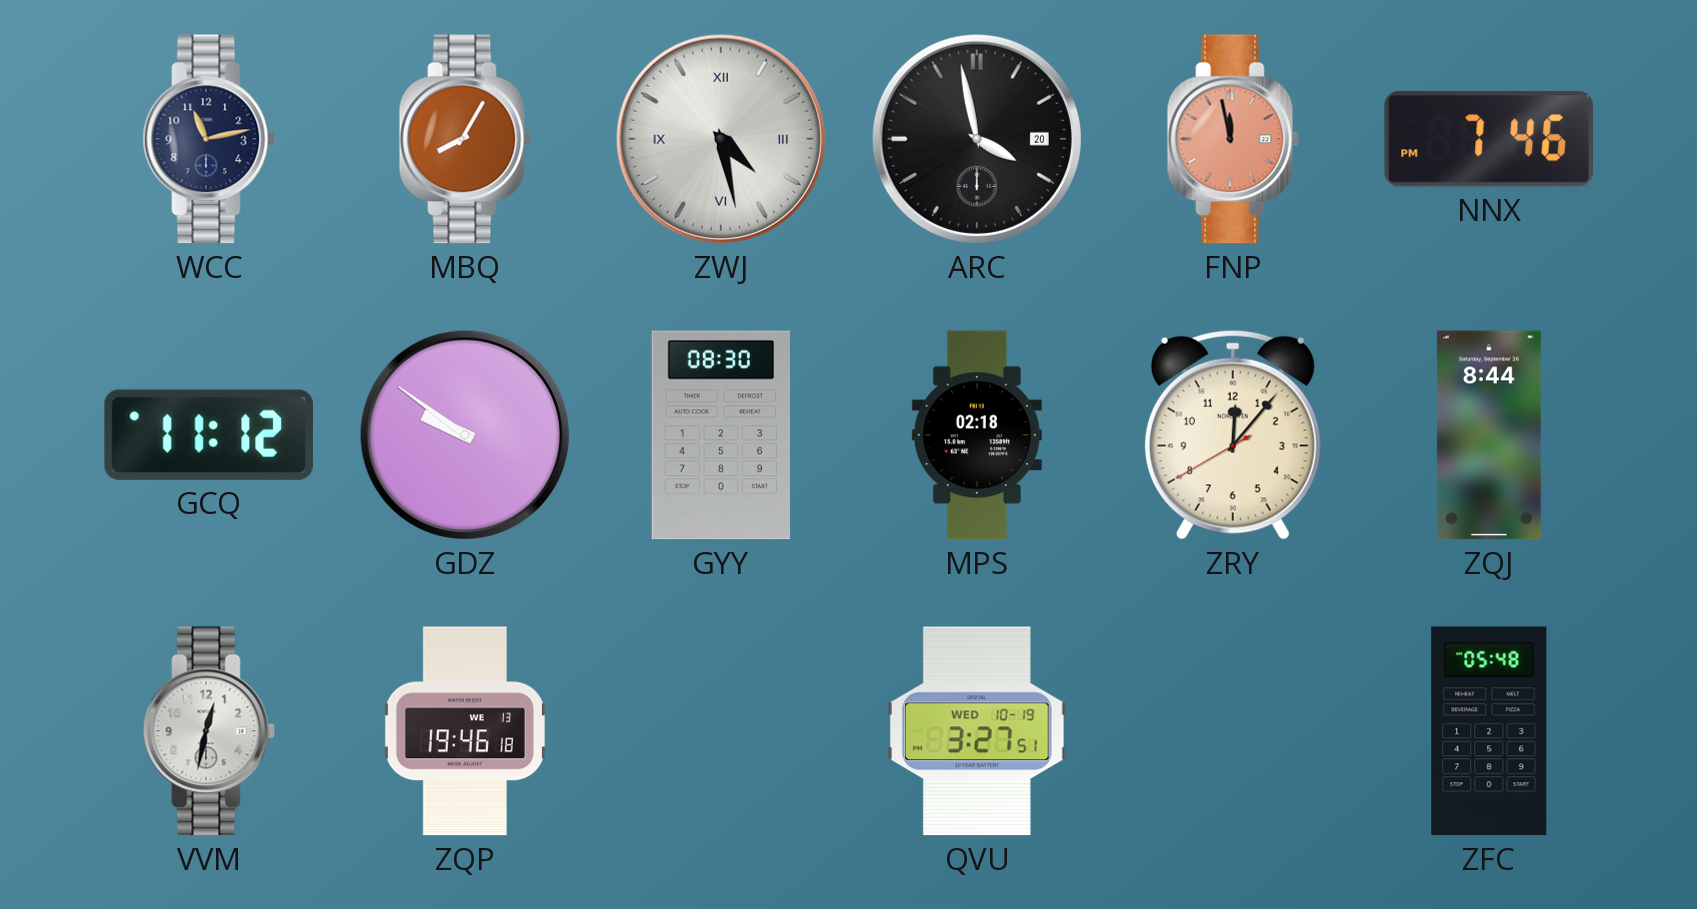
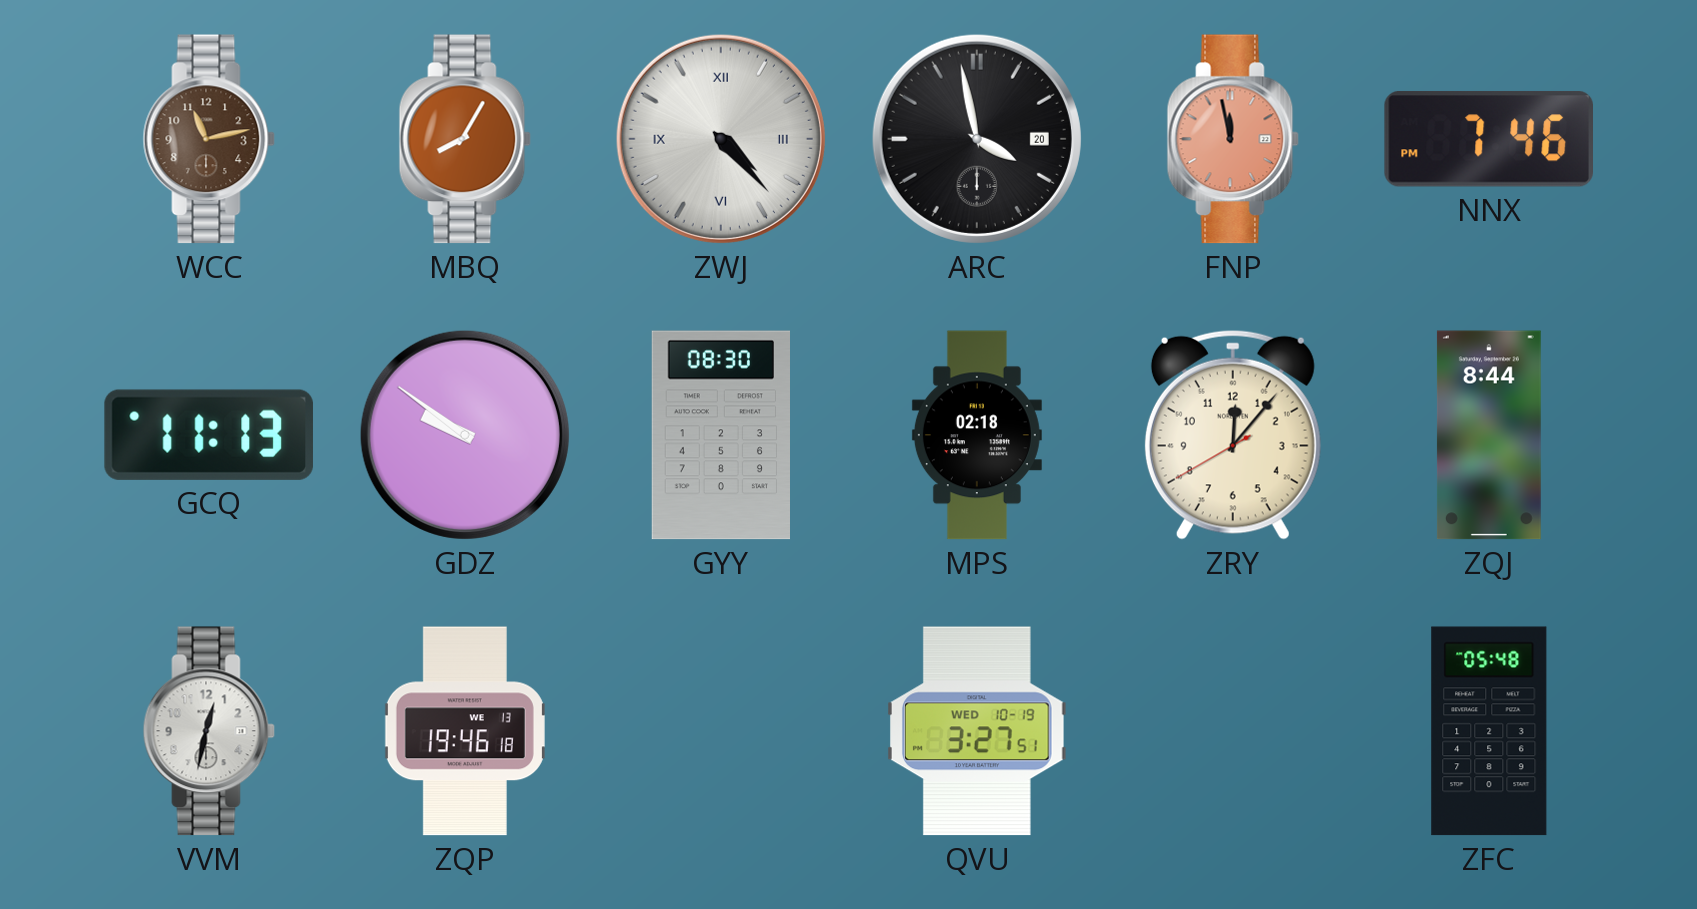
WCC dial: navy -> brown (209, 139)
ZWJ: 4:28 -> 4:23 (721, 139)
GCQ: 11:12 -> 11:13 (209, 435)
